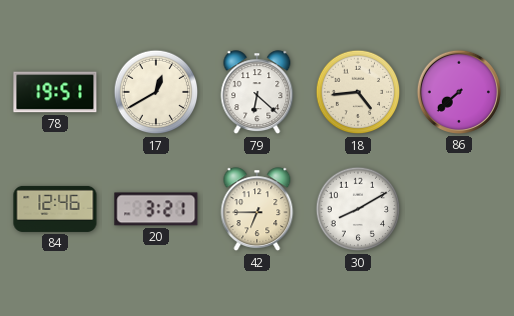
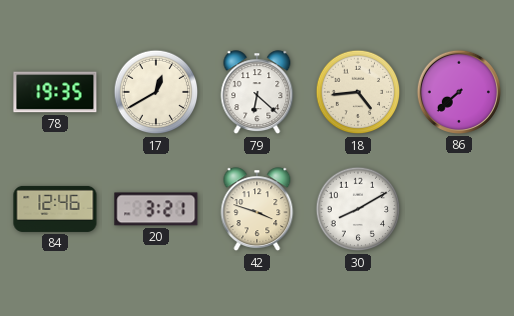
78: 19:51 -> 19:35 (55, 92)
42: 6:45 -> 3:48 (257, 210)
